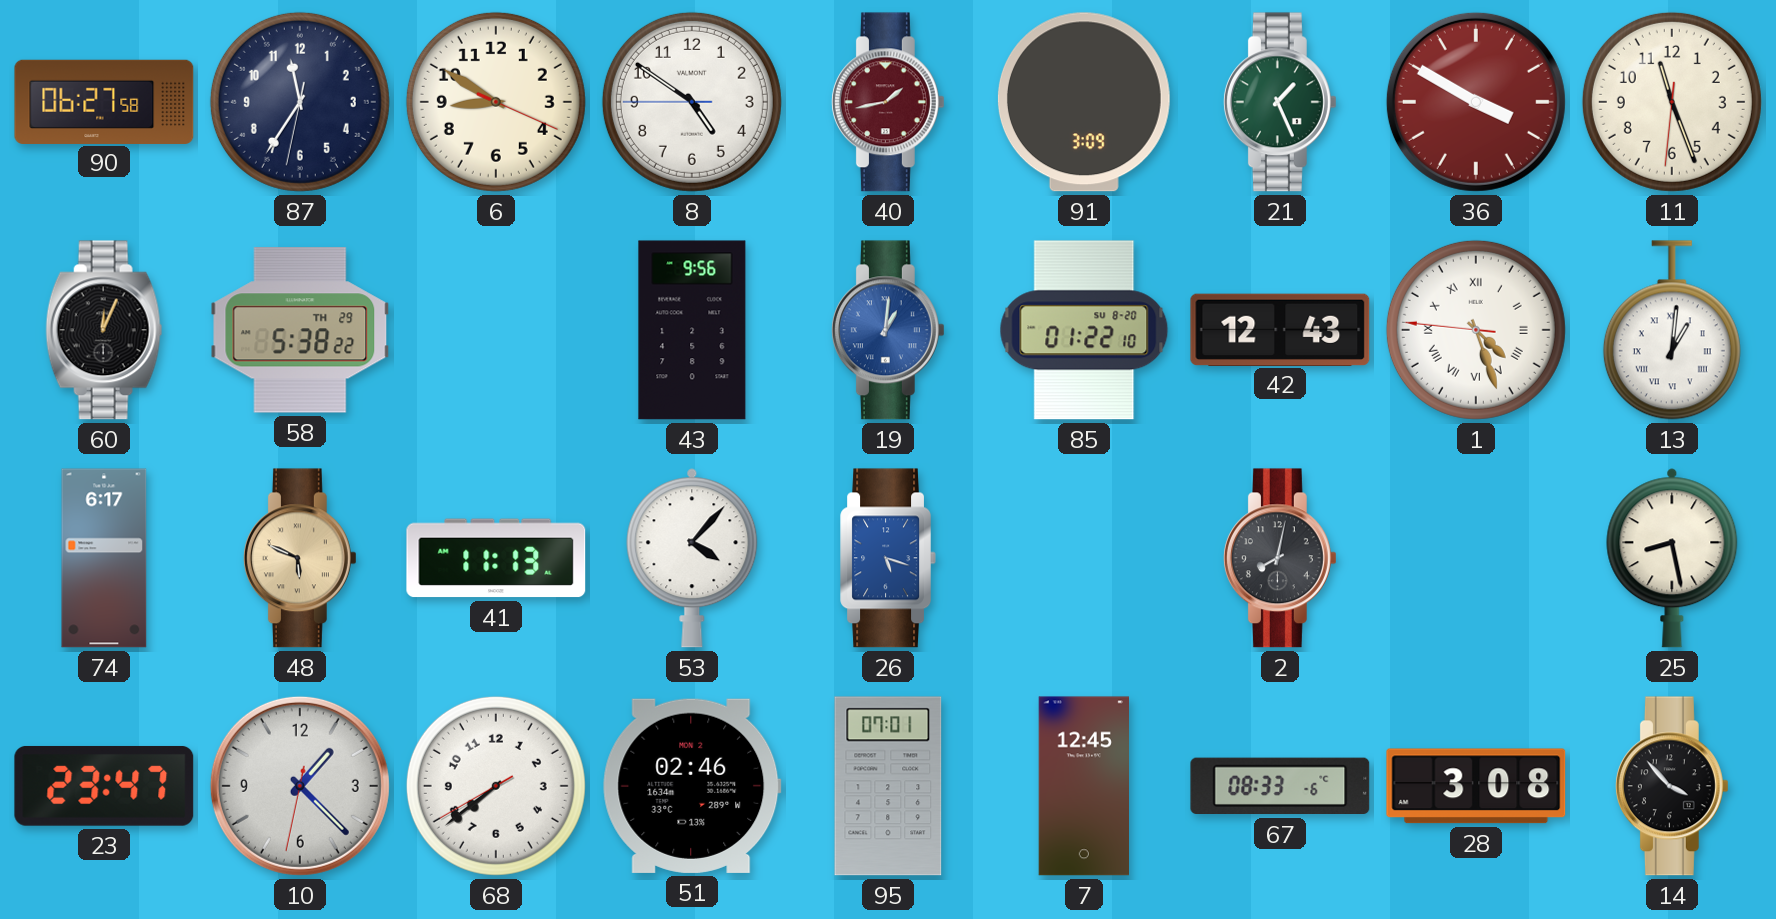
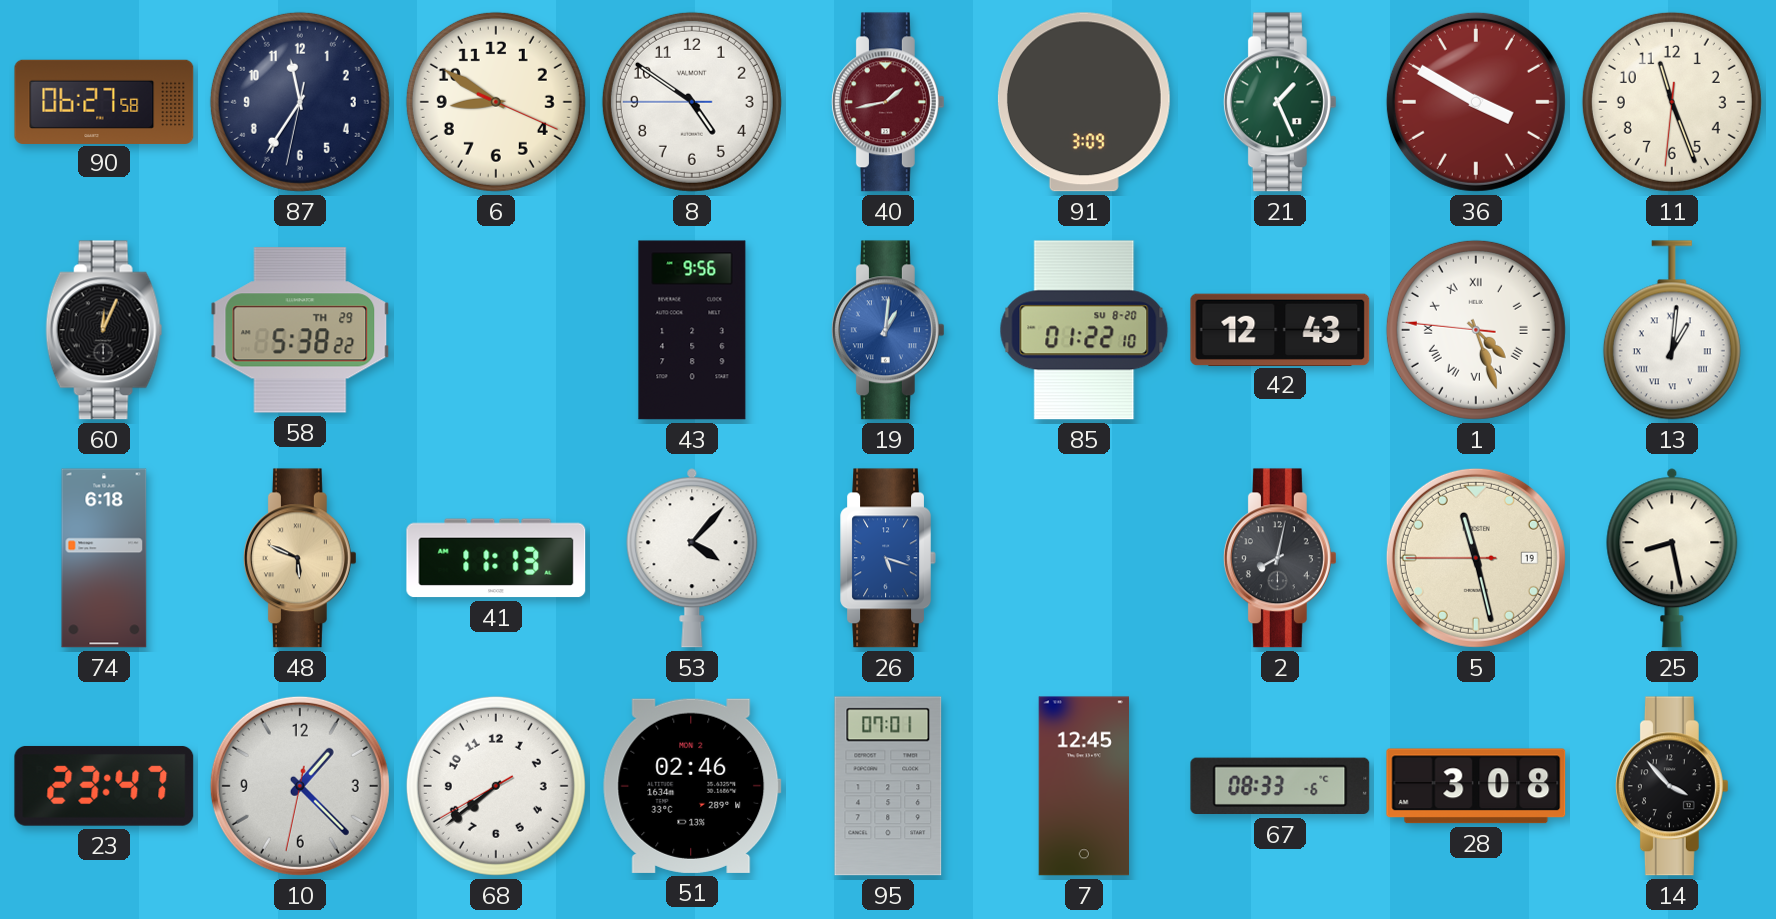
74: 6:17 -> 6:18 (104, 558)
5: none -> 11:27 (1476, 558)
